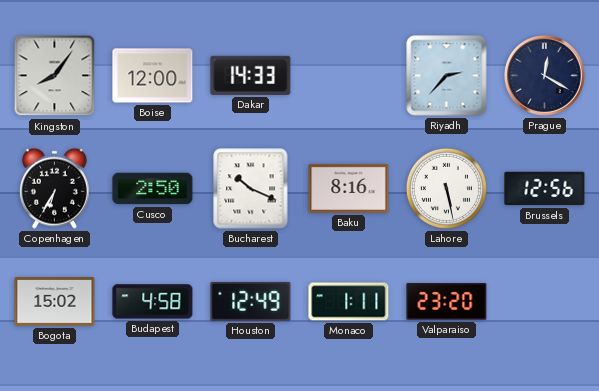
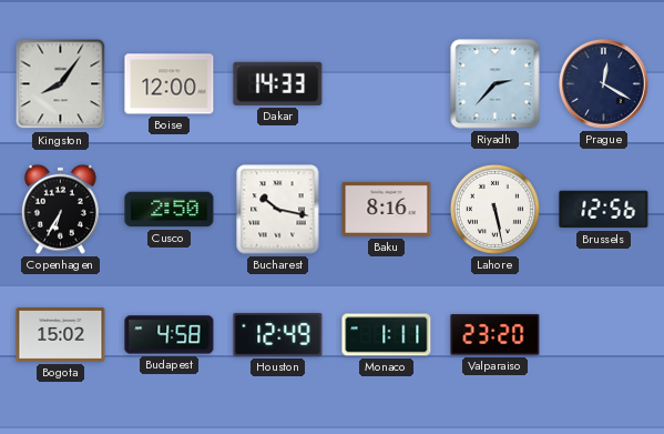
Bucharest: 10:19 -> 10:17 (278, 210)
